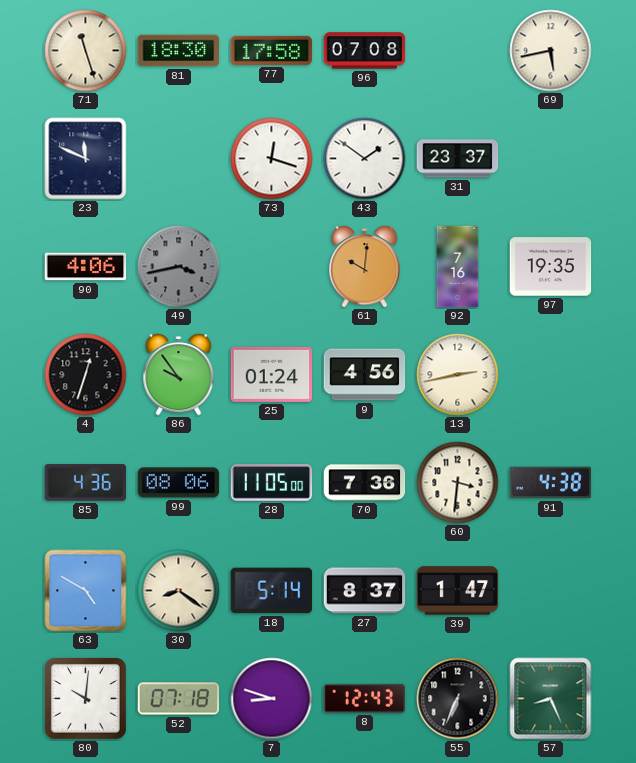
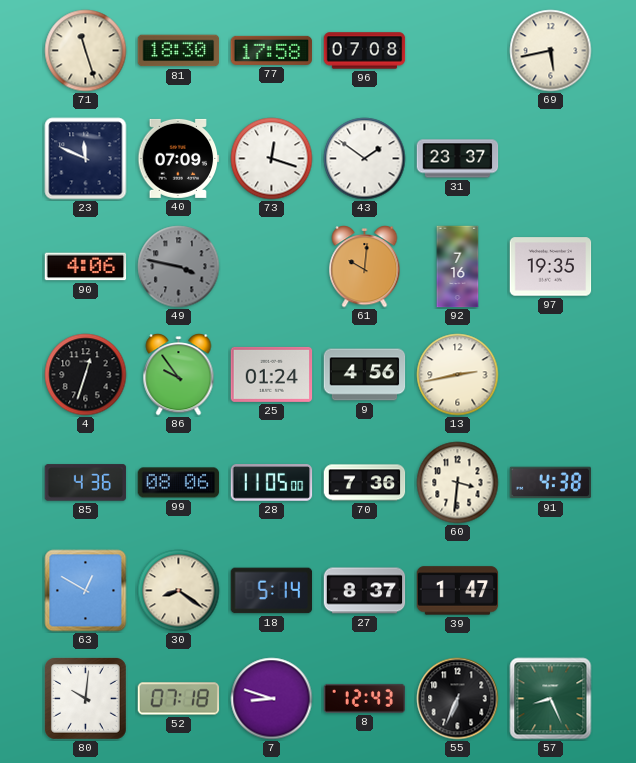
40: none -> 07:09 (179, 158)
49: 3:43 -> 3:47 (179, 267)
63: 4:50 -> 12:50 (86, 591)
